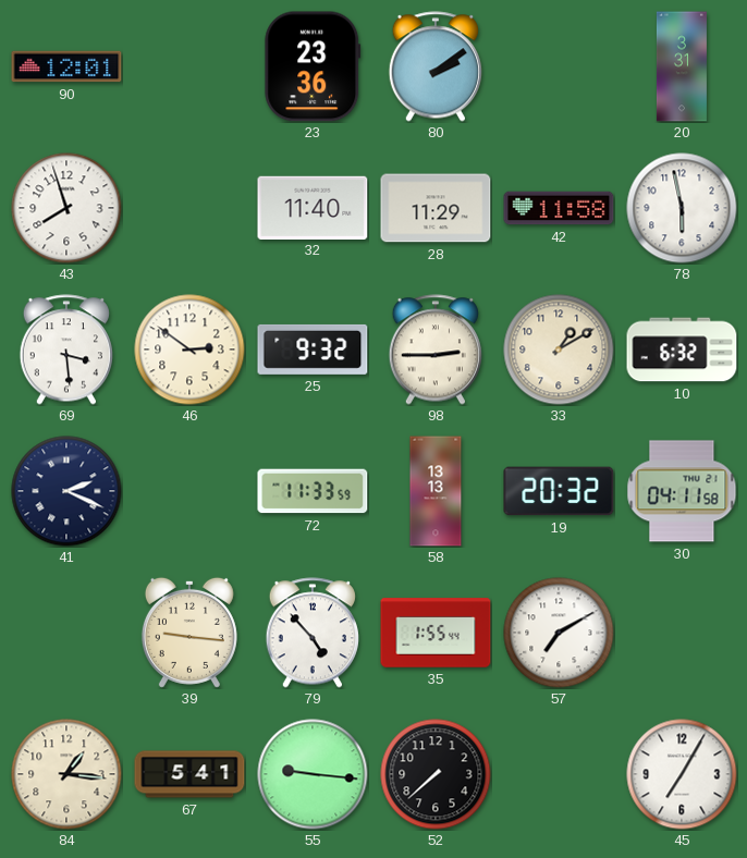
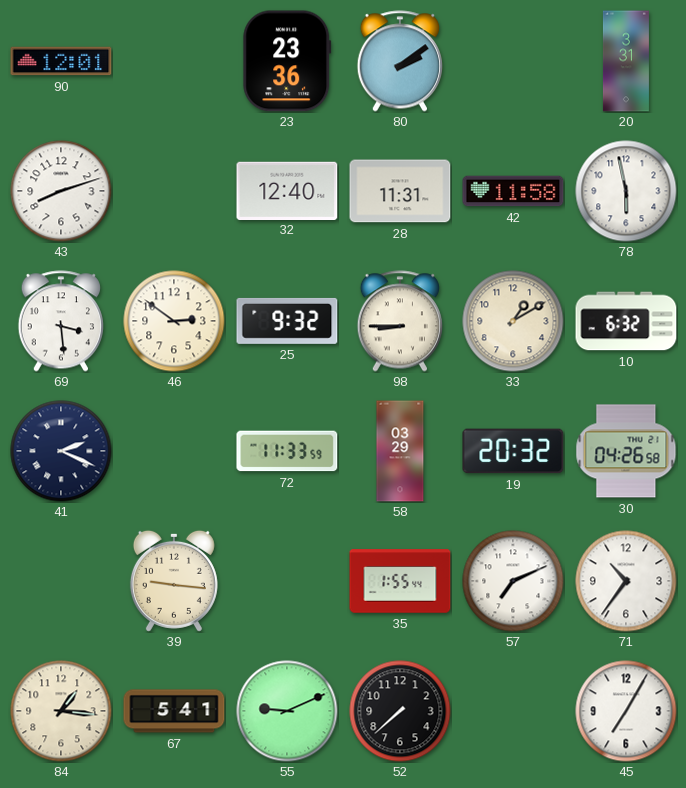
43: 7:57 -> 8:12 (61, 191)
32: 11:40 -> 12:40 (287, 190)
28: 11:29 -> 11:31 (400, 191)
98: 2:45 -> 8:45 (399, 321)
58: 13:13 -> 03:29 (400, 451)
30: 04:11 -> 04:26 (626, 451)
79: 4:53 -> none (311, 633)
57: 7:10 -> 7:11 (513, 581)
71: none -> 10:36 (626, 581)
55: 9:16 -> 9:11 (287, 711)
